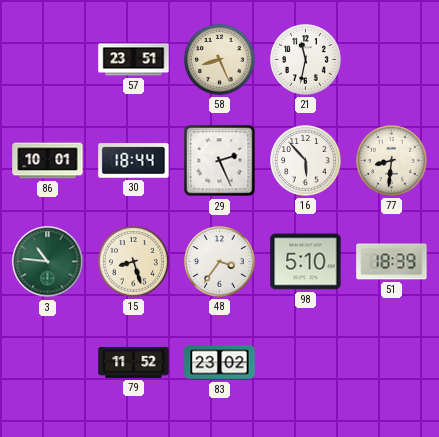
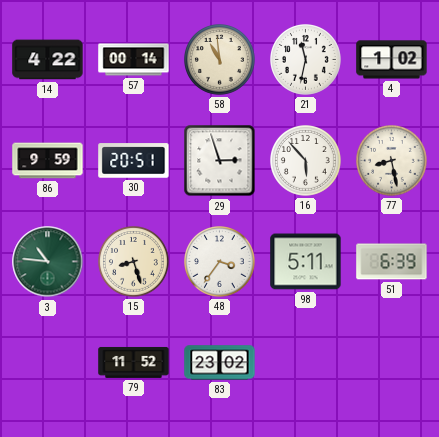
14: none -> 4:22 (48, 60)
57: 23:51 -> 00:14 (134, 60)
58: 8:26 -> 10:59 (220, 60)
4: none -> 1:02 (392, 60)
86: 10:01 -> 9:59 (48, 161)
30: 18:44 -> 20:51 (134, 161)
29: 2:26 -> 2:57 (220, 161)
77: 8:31 -> 8:28 (392, 161)
98: 5:10 -> 5:11 (306, 262)
51: 18:39 -> 6:39 (392, 262)
